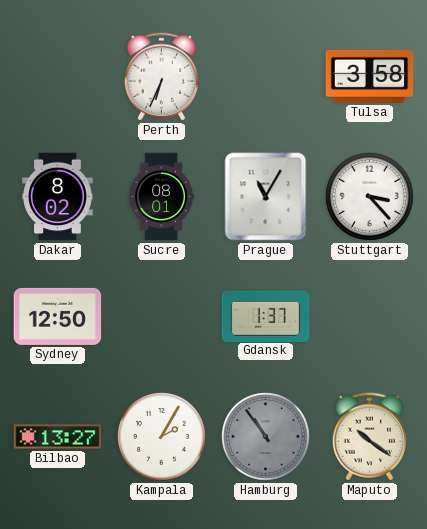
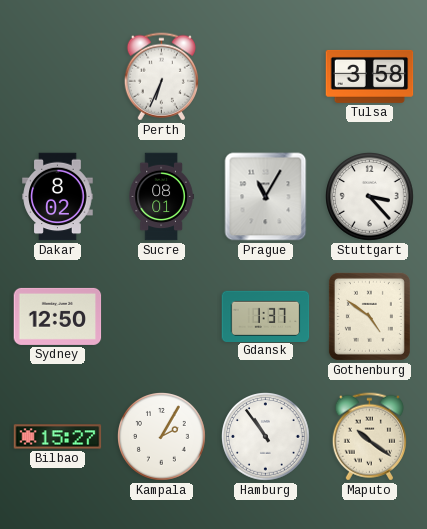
Gothenburg: none -> 4:51 (369, 316)
Bilbao: 13:27 -> 15:27 (58, 437)
Hamburg dial: grey -> white (266, 437)
